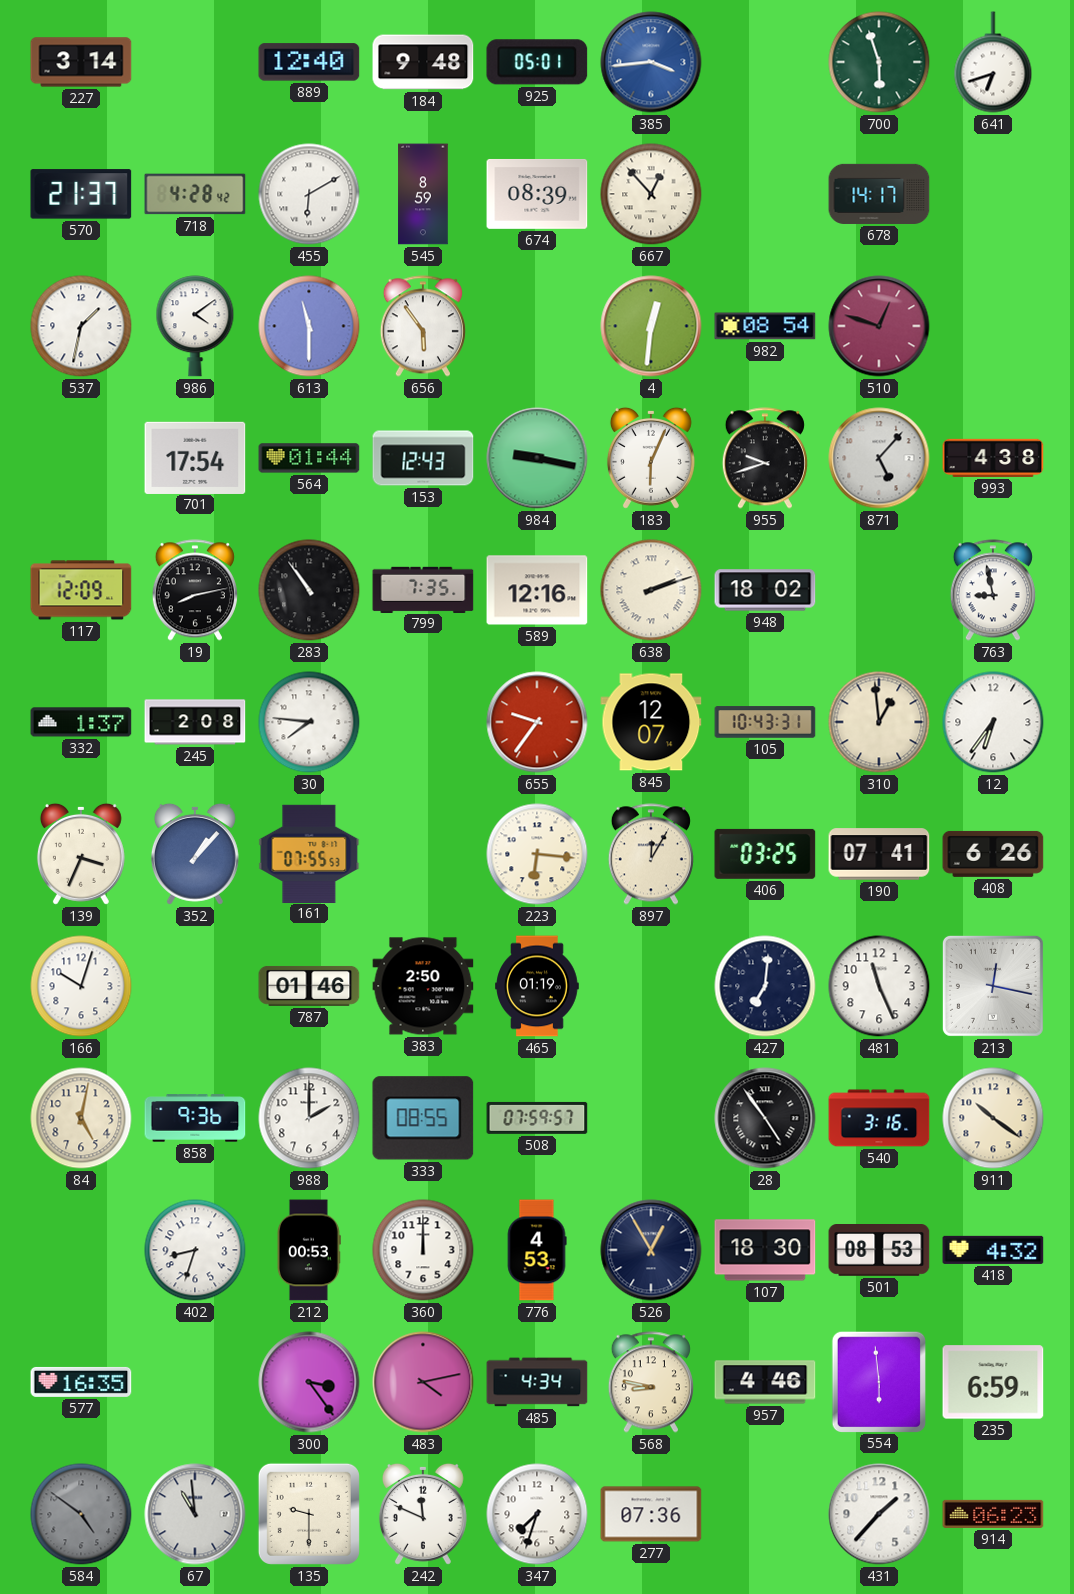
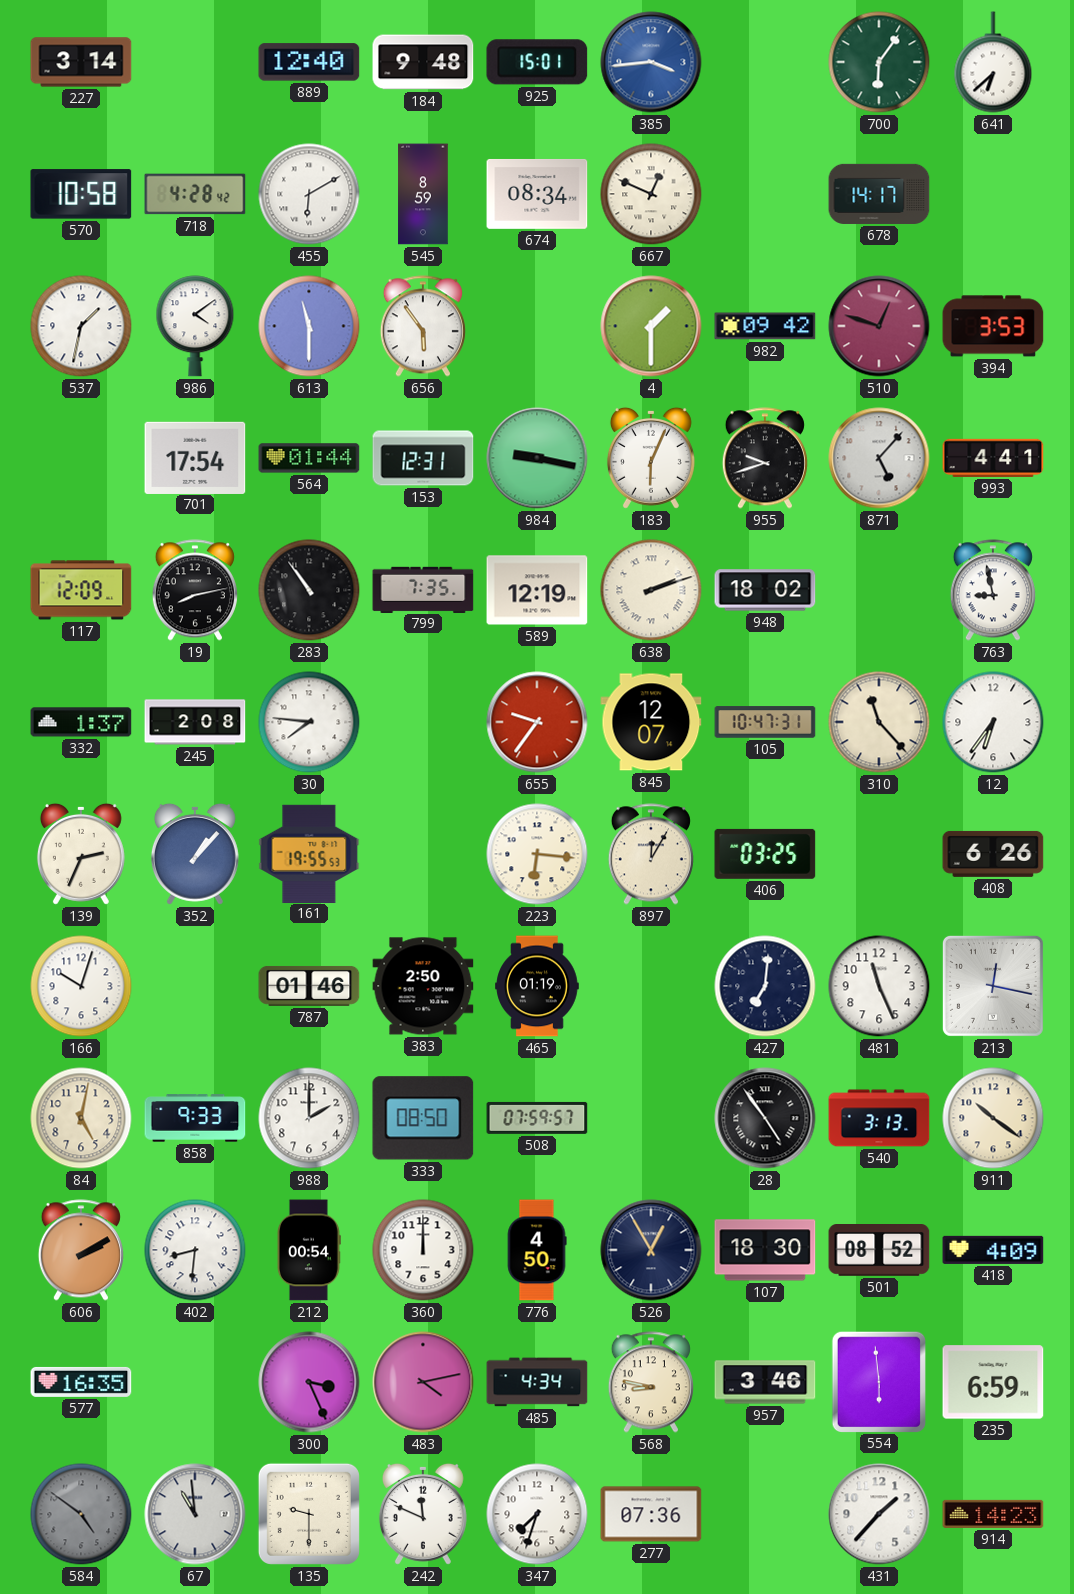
925: 05:01 -> 15:01 (537, 62)
700: 5:57 -> 6:06 (879, 62)
641: 6:42 -> 6:38 (993, 62)
570: 21:37 -> 10:58 (81, 194)
674: 08:39 -> 08:34 (537, 194)
667: 12:53 -> 12:49 (651, 194)
4: 12:31 -> 1:30 (651, 326)
982: 08:54 -> 09:42 (765, 326)
394: none -> 3:53 (993, 326)
153: 12:43 -> 12:31 (423, 458)
993: 4:38 -> 4:41 (993, 458)
589: 12:16 -> 12:19 (537, 590)
105: 10:43 -> 10:47 (765, 722)
310: 12:59 -> 11:23 (879, 722)
139: 3:34 -> 2:34 (81, 854)
161: 07:55 -> 19:55 (309, 853)
190: 07:41 -> none (879, 854)
858: 9:36 -> 9:33 (195, 1118)
333: 08:55 -> 08:50 (423, 1118)
540: 3:16 -> 3:13 (879, 1118)
606: none -> 2:10 (81, 1250)
402: 8:33 -> 8:31 (195, 1250)
212: 00:53 -> 00:54 (308, 1250)
776: 4:53 -> 4:50 (537, 1250)
501: 08:53 -> 08:52 (879, 1251)
418: 4:32 -> 4:09 (993, 1250)
300: 3:24 -> 3:26 (309, 1382)
957: 4:46 -> 3:46 (765, 1382)
914: 06:23 -> 14:23 (993, 1514)
